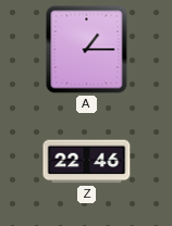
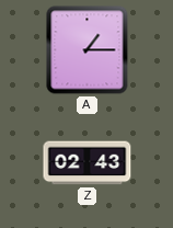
Z: 22:46 -> 02:43 (88, 163)
